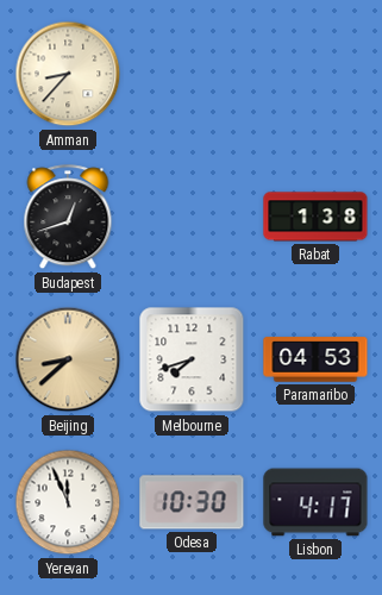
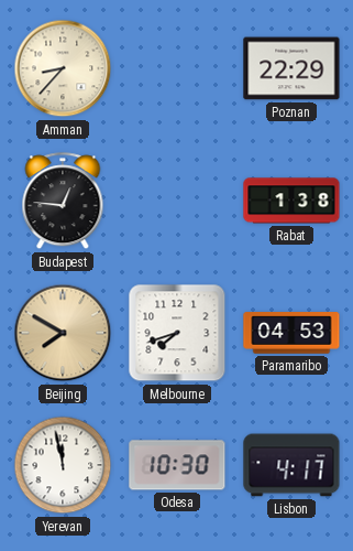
Poznan: none -> 22:29 (291, 68)
Budapest: 12:42 -> 12:46 (63, 202)
Beijing: 8:38 -> 7:50 (63, 333)
Yerevan: 11:56 -> 11:58 (63, 465)
